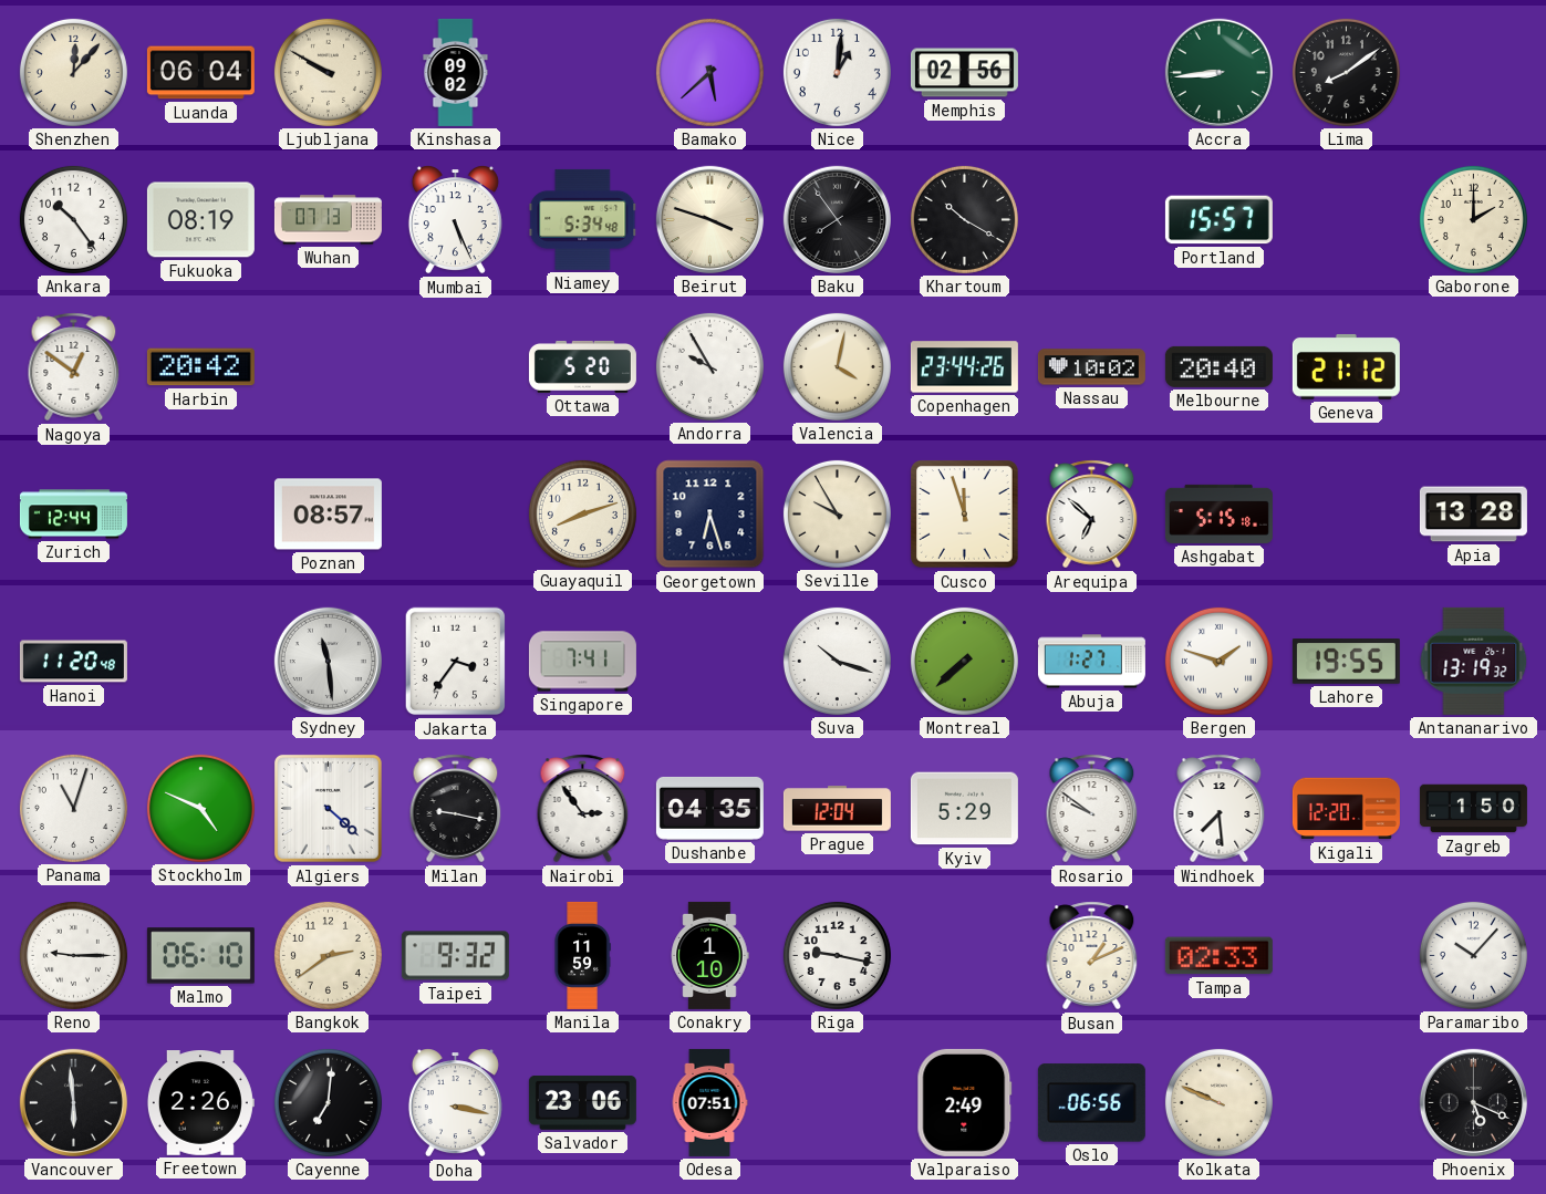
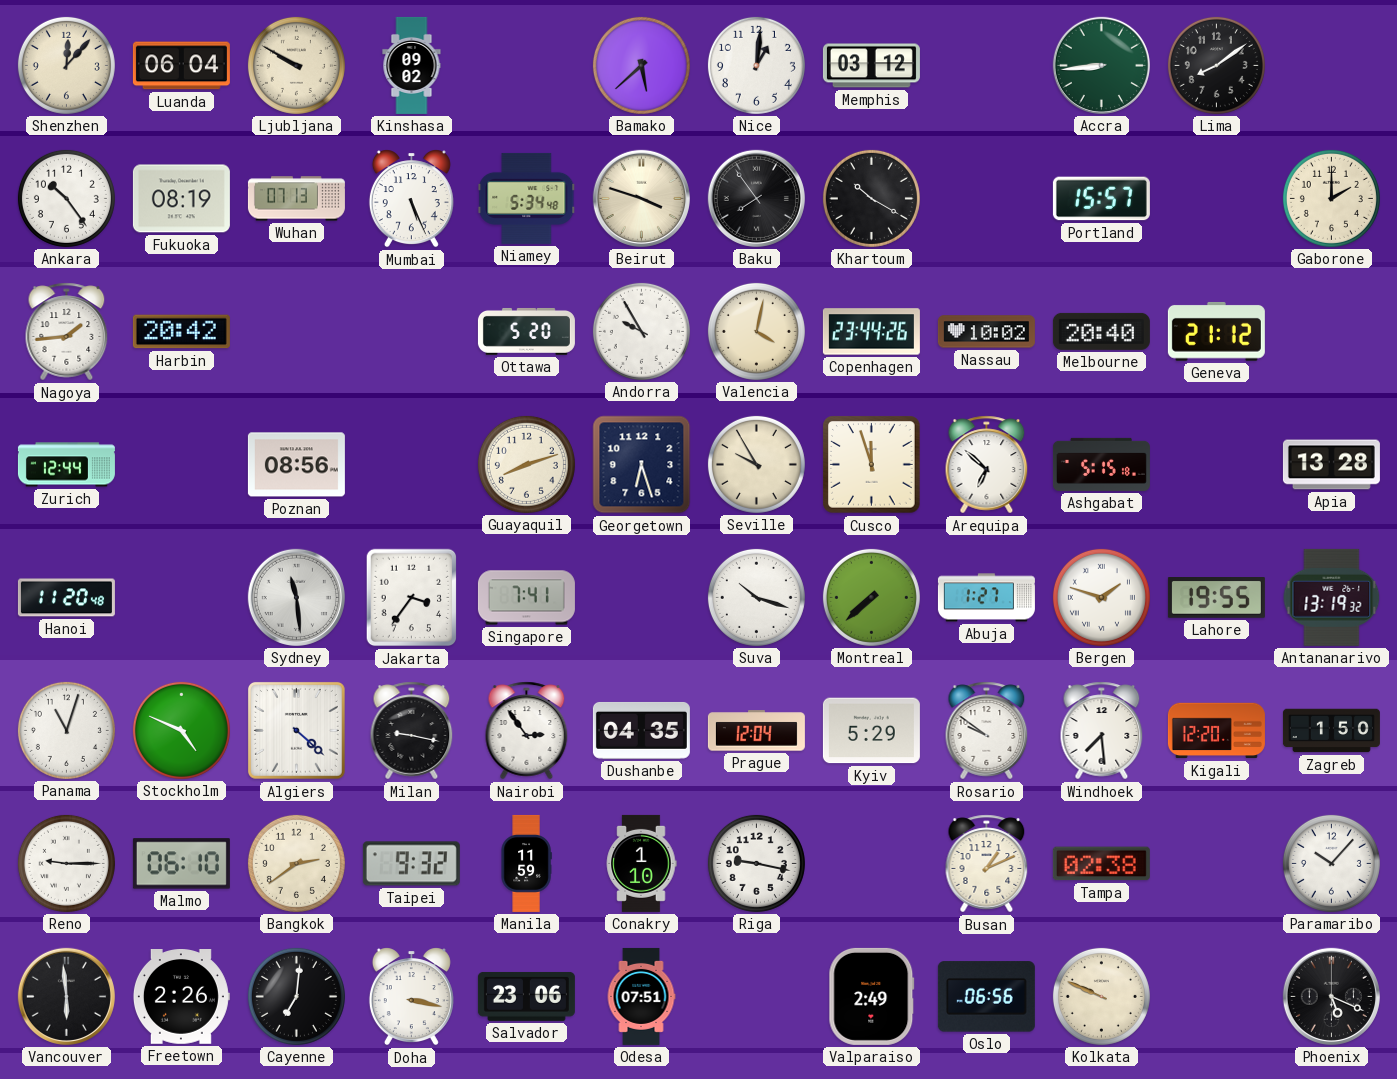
Memphis: 02:56 -> 03:12 (871, 66)
Nagoya: 12:51 -> 1:44 (67, 332)
Poznan: 08:57 -> 08:56 (296, 465)
Tampa: 02:33 -> 02:38 (1101, 864)
